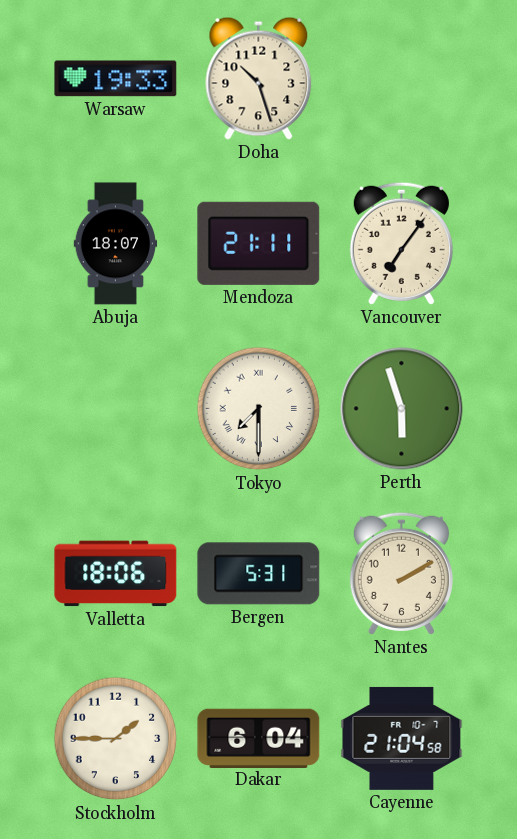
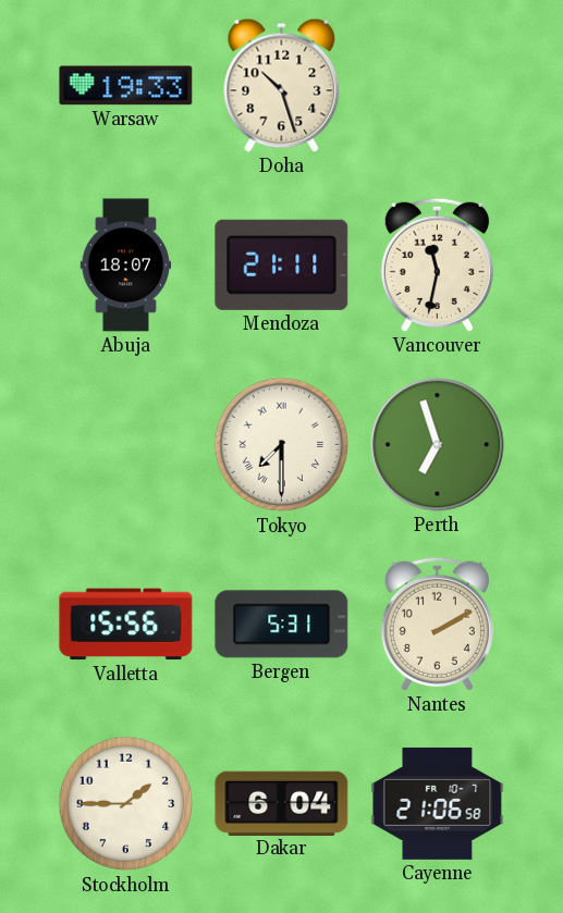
Vancouver: 7:06 -> 11:32 (437, 264)
Perth: 5:57 -> 6:57 (438, 445)
Valletta: 18:06 -> 15:56 (126, 625)
Cayenne: 21:04 -> 21:06 (438, 803)
